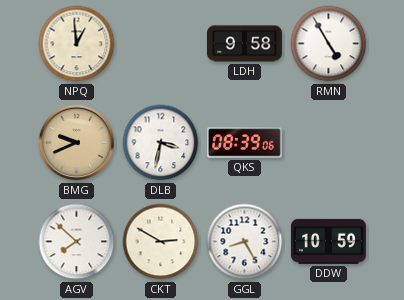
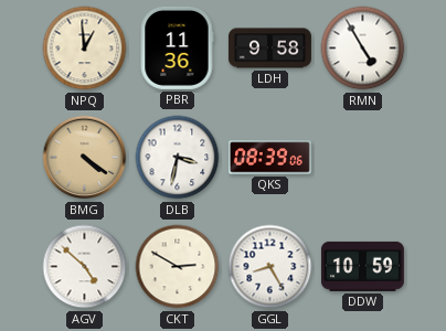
PBR: none -> 11:36 (177, 47)
BMG: 9:41 -> 4:21 (85, 158)
AGV: 7:52 -> 4:52 (85, 267)
